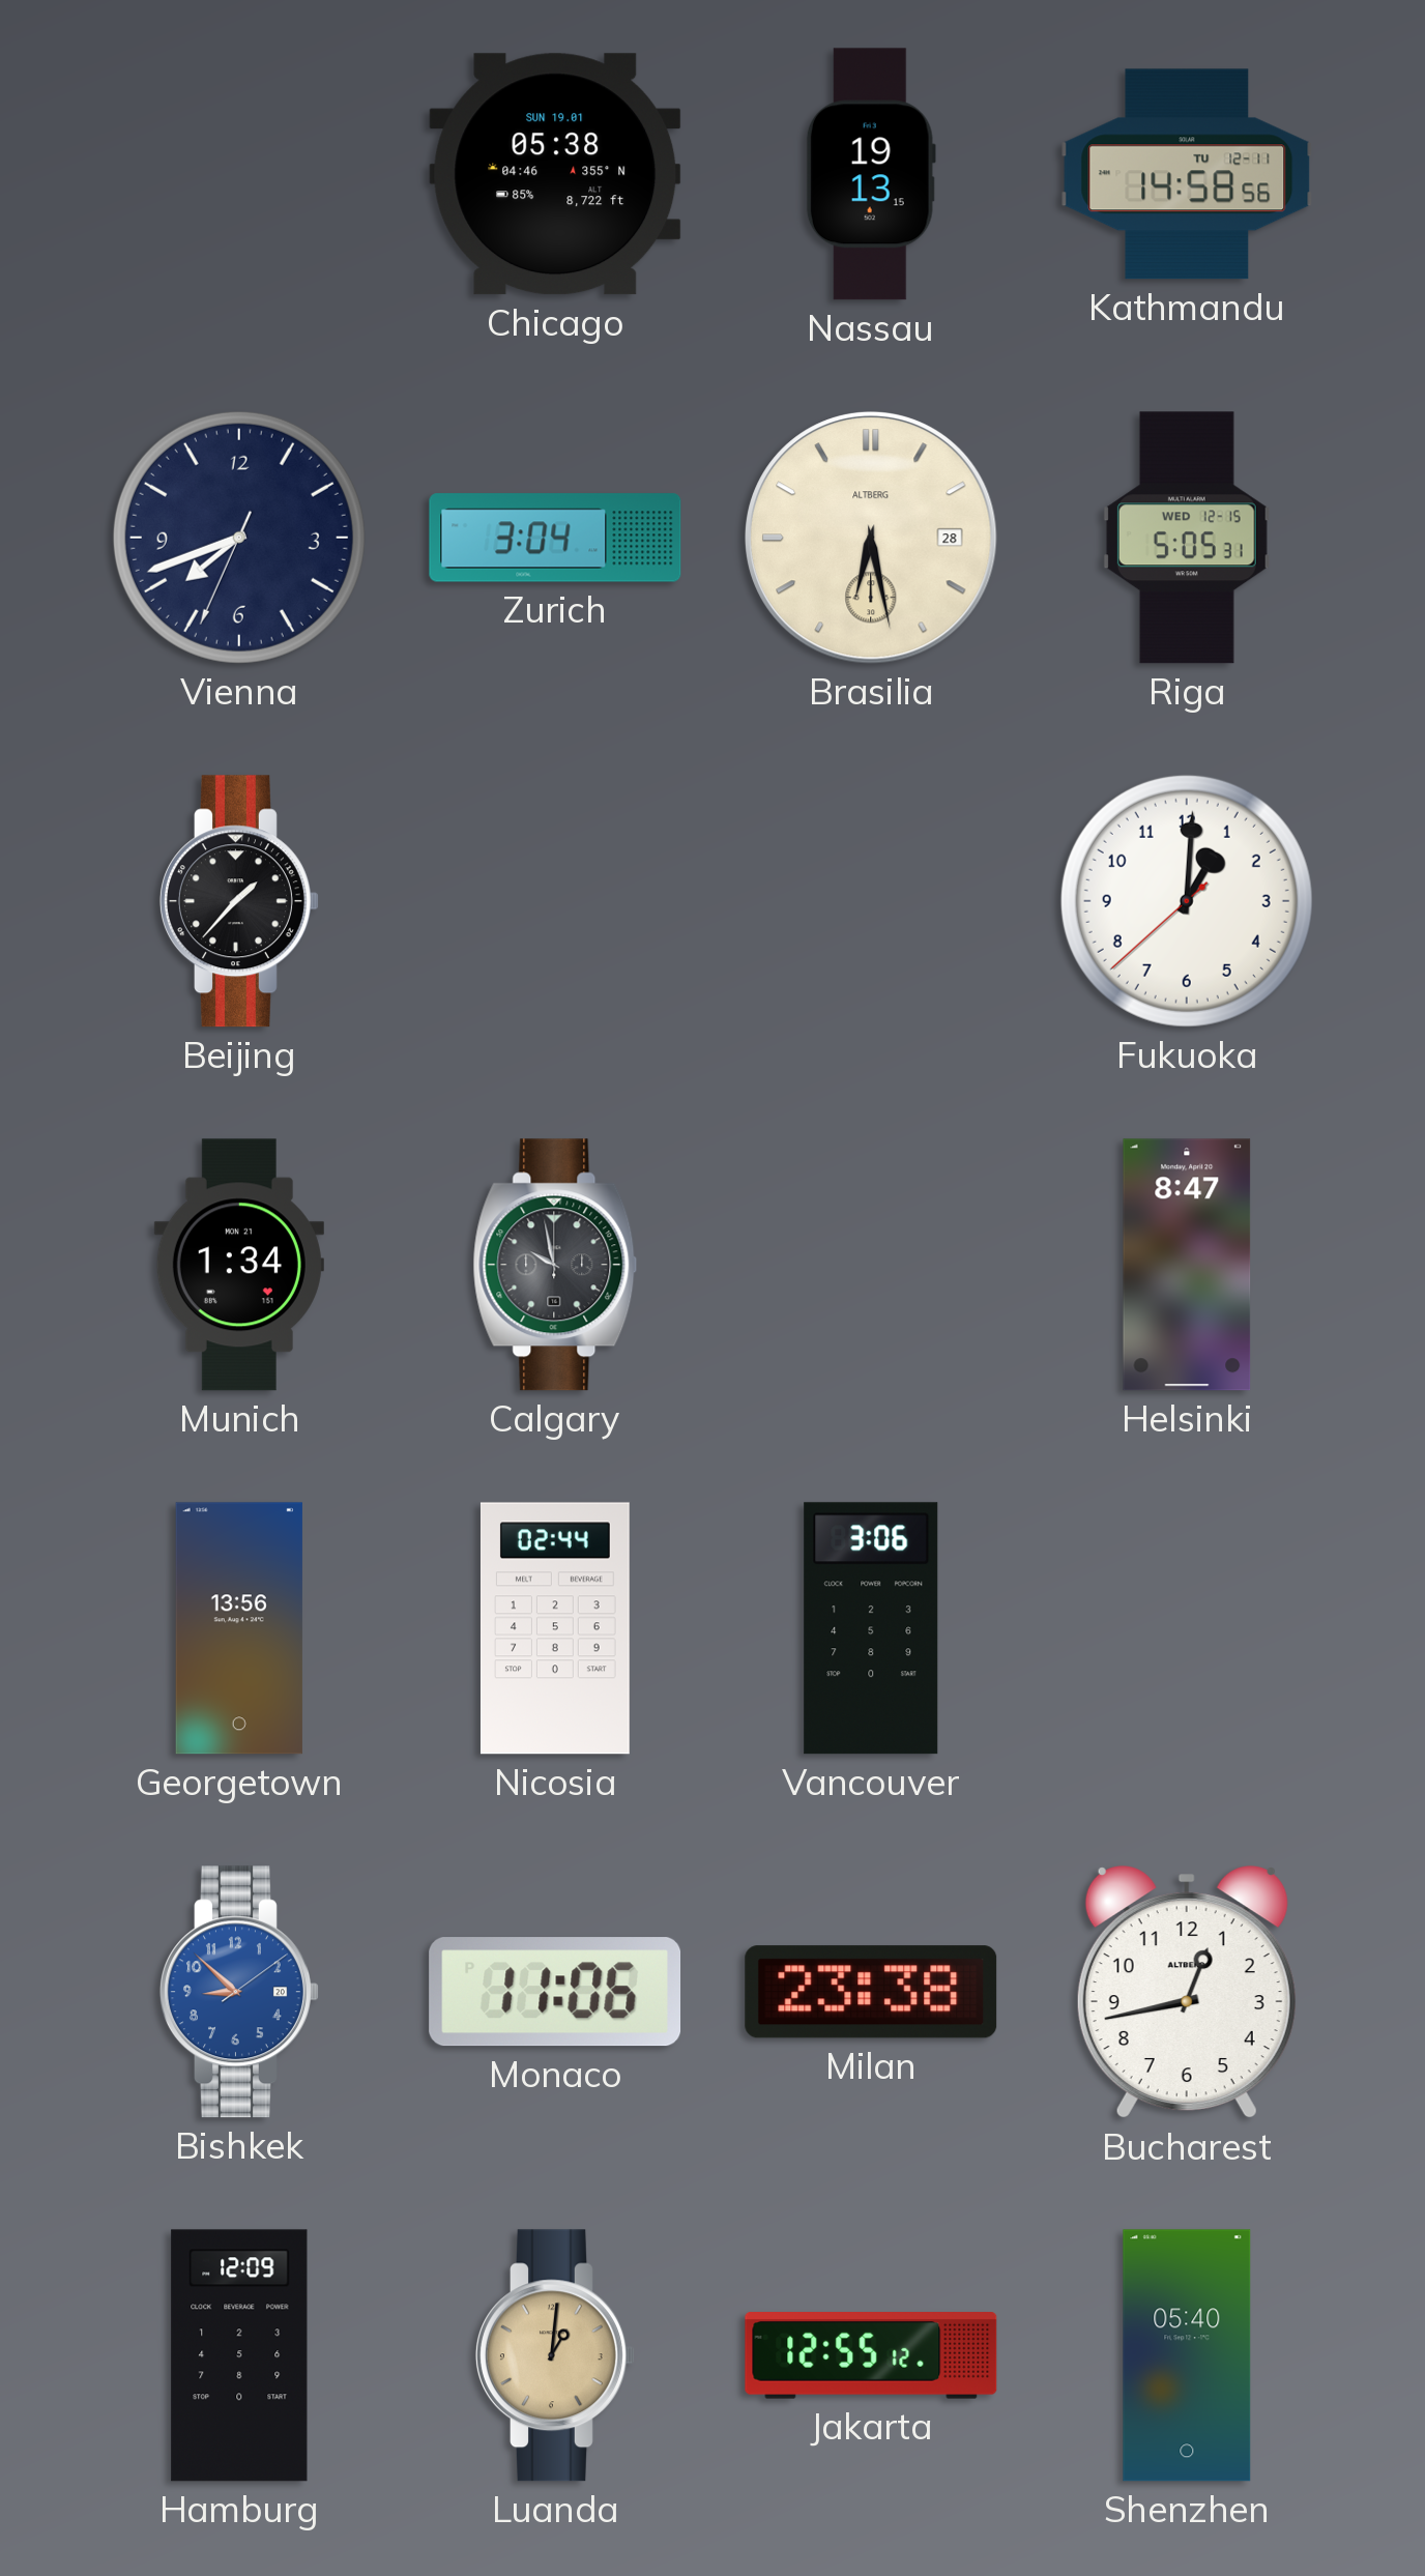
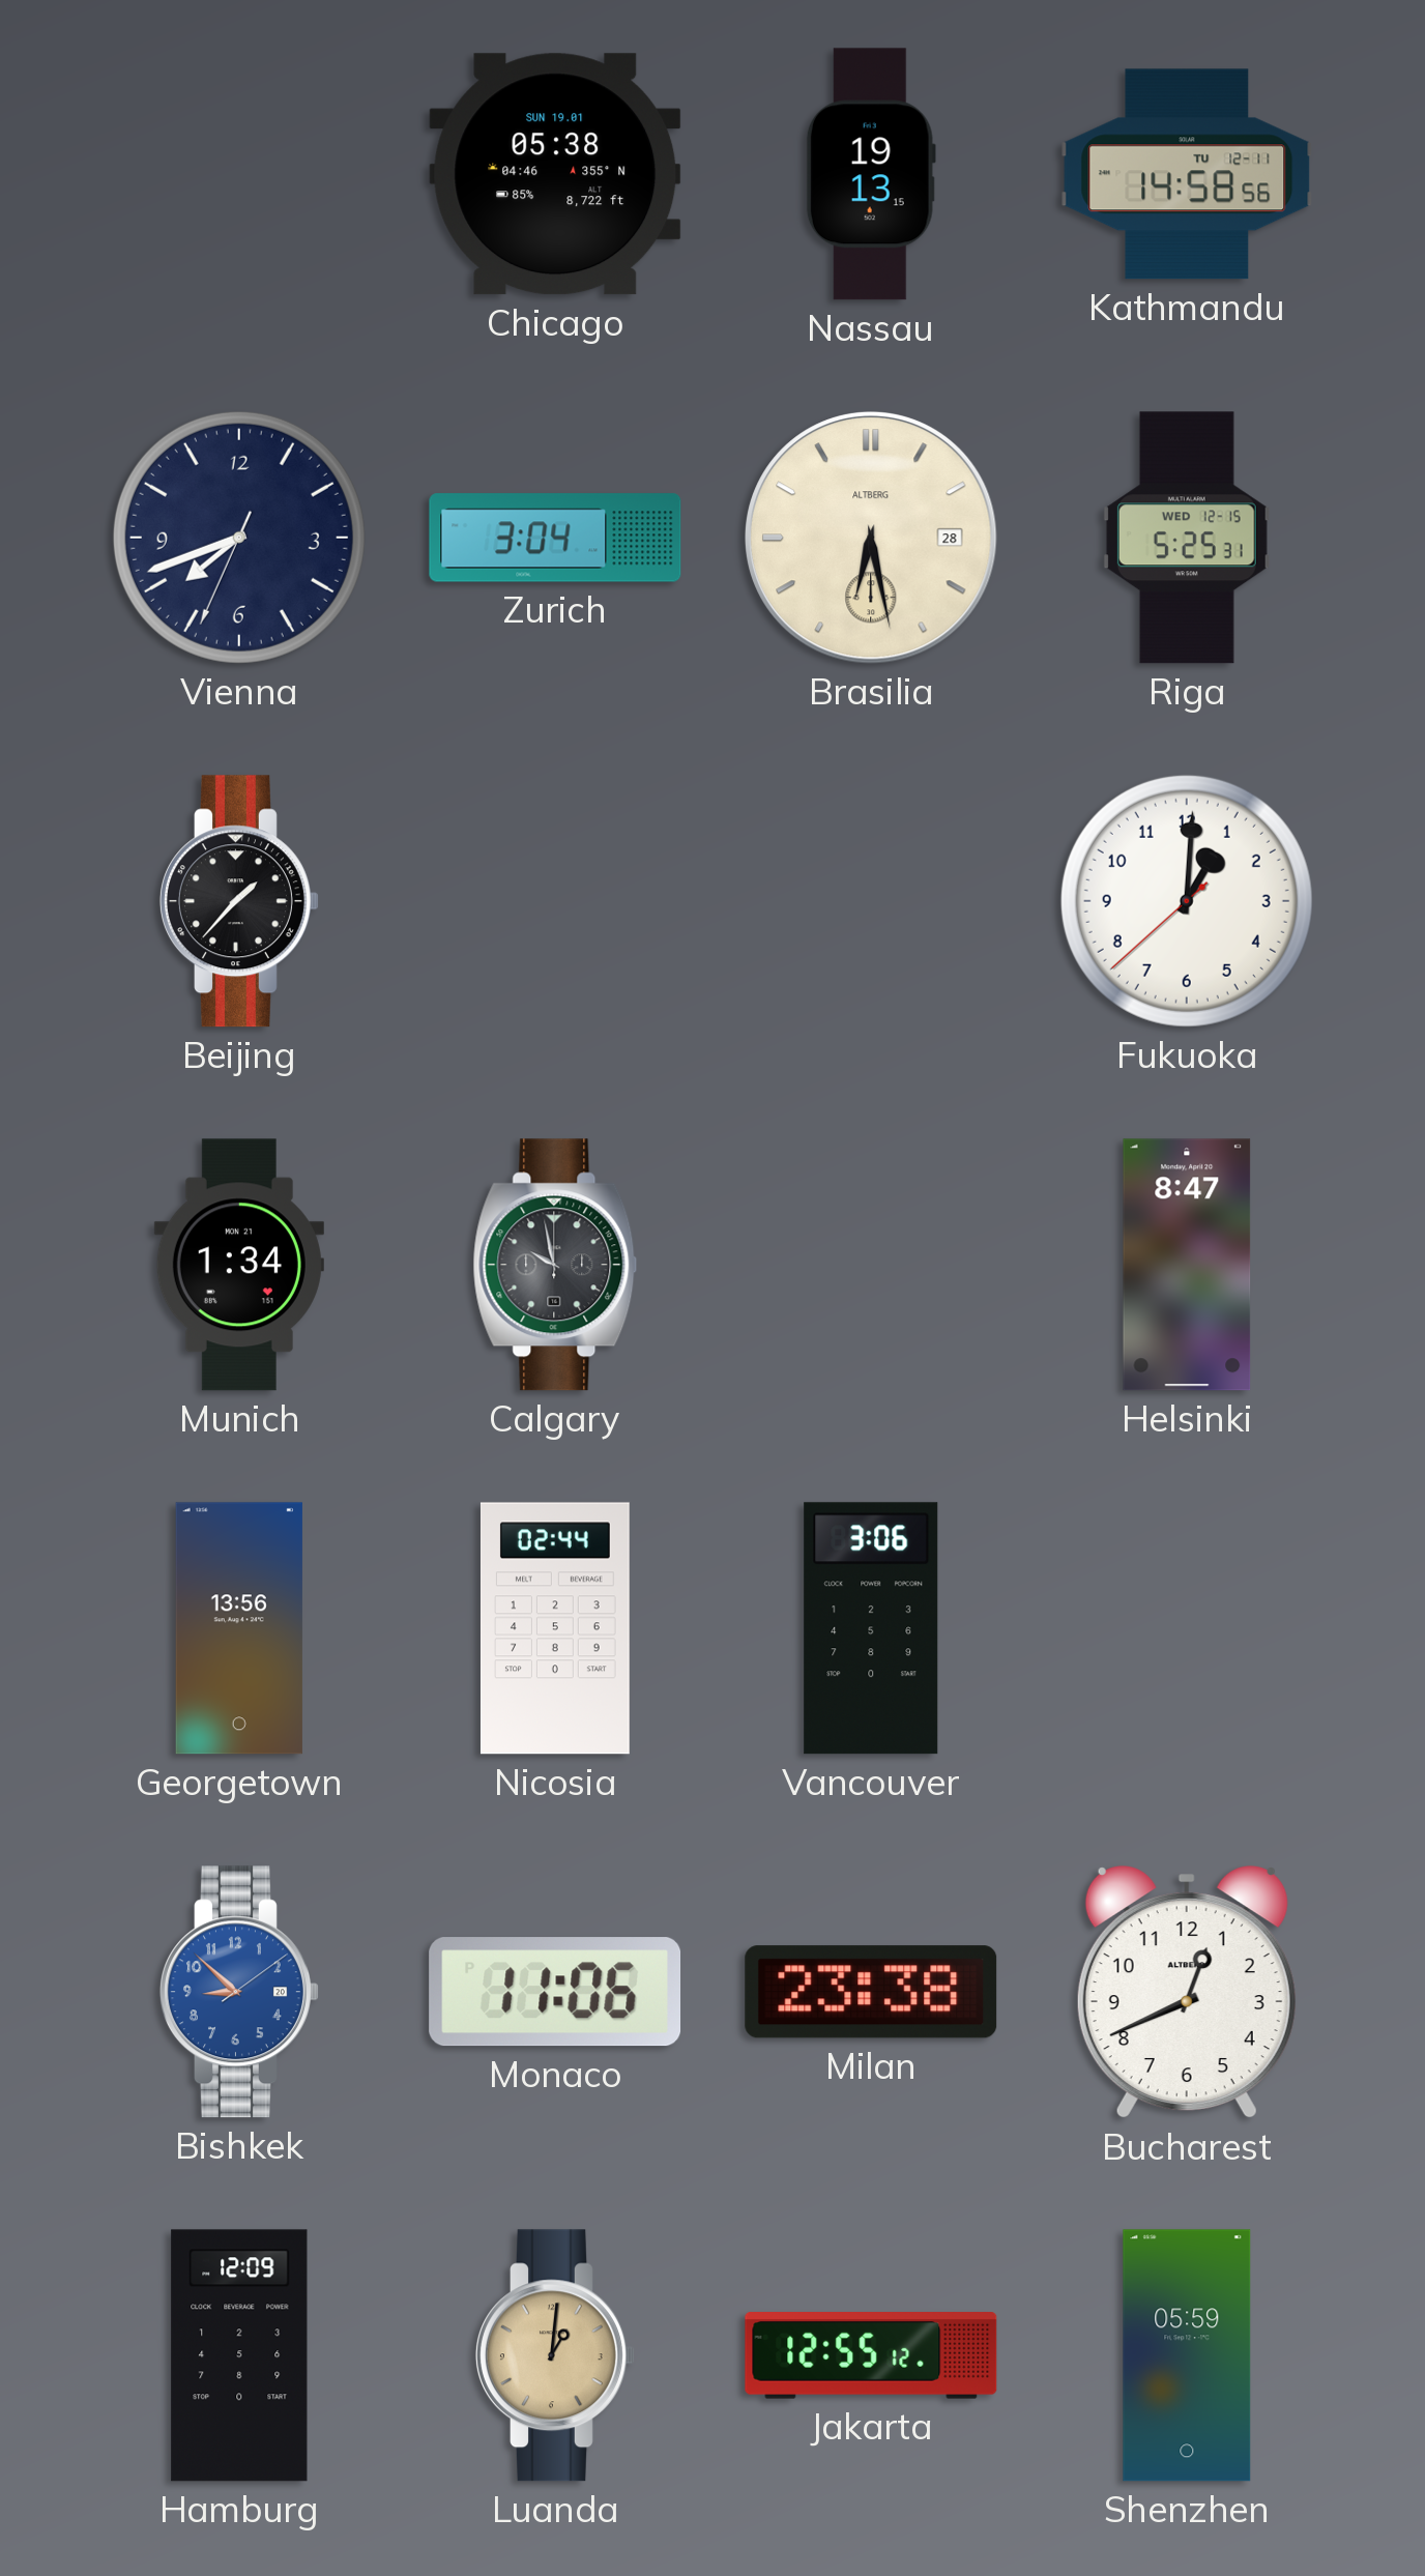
Riga: 5:05 -> 5:25 (1187, 538)
Bucharest: 12:43 -> 12:41 (1187, 1993)
Shenzhen: 05:40 -> 05:59 (1187, 2355)
